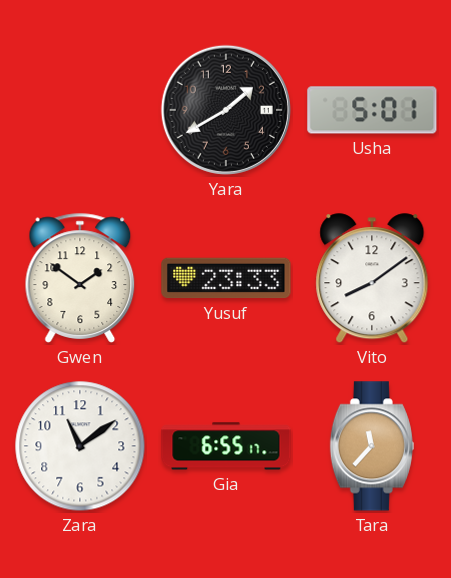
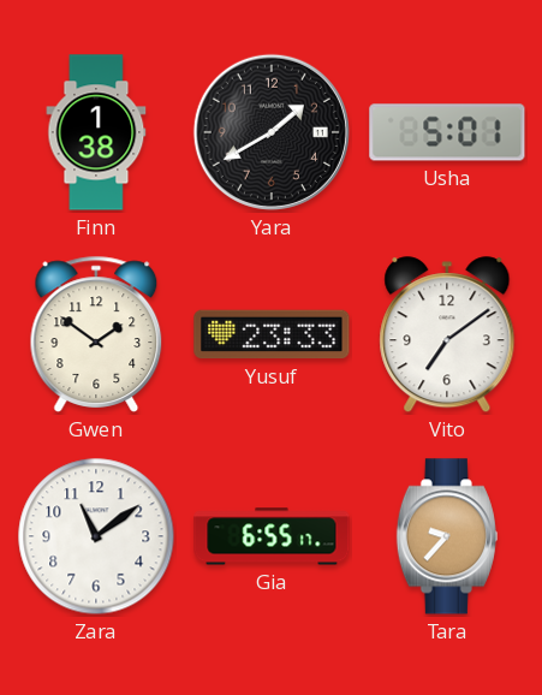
Finn: none -> 1:38 (96, 132)
Vito: 8:09 -> 7:09 (447, 335)
Tara: 11:37 -> 9:37 (447, 536)
